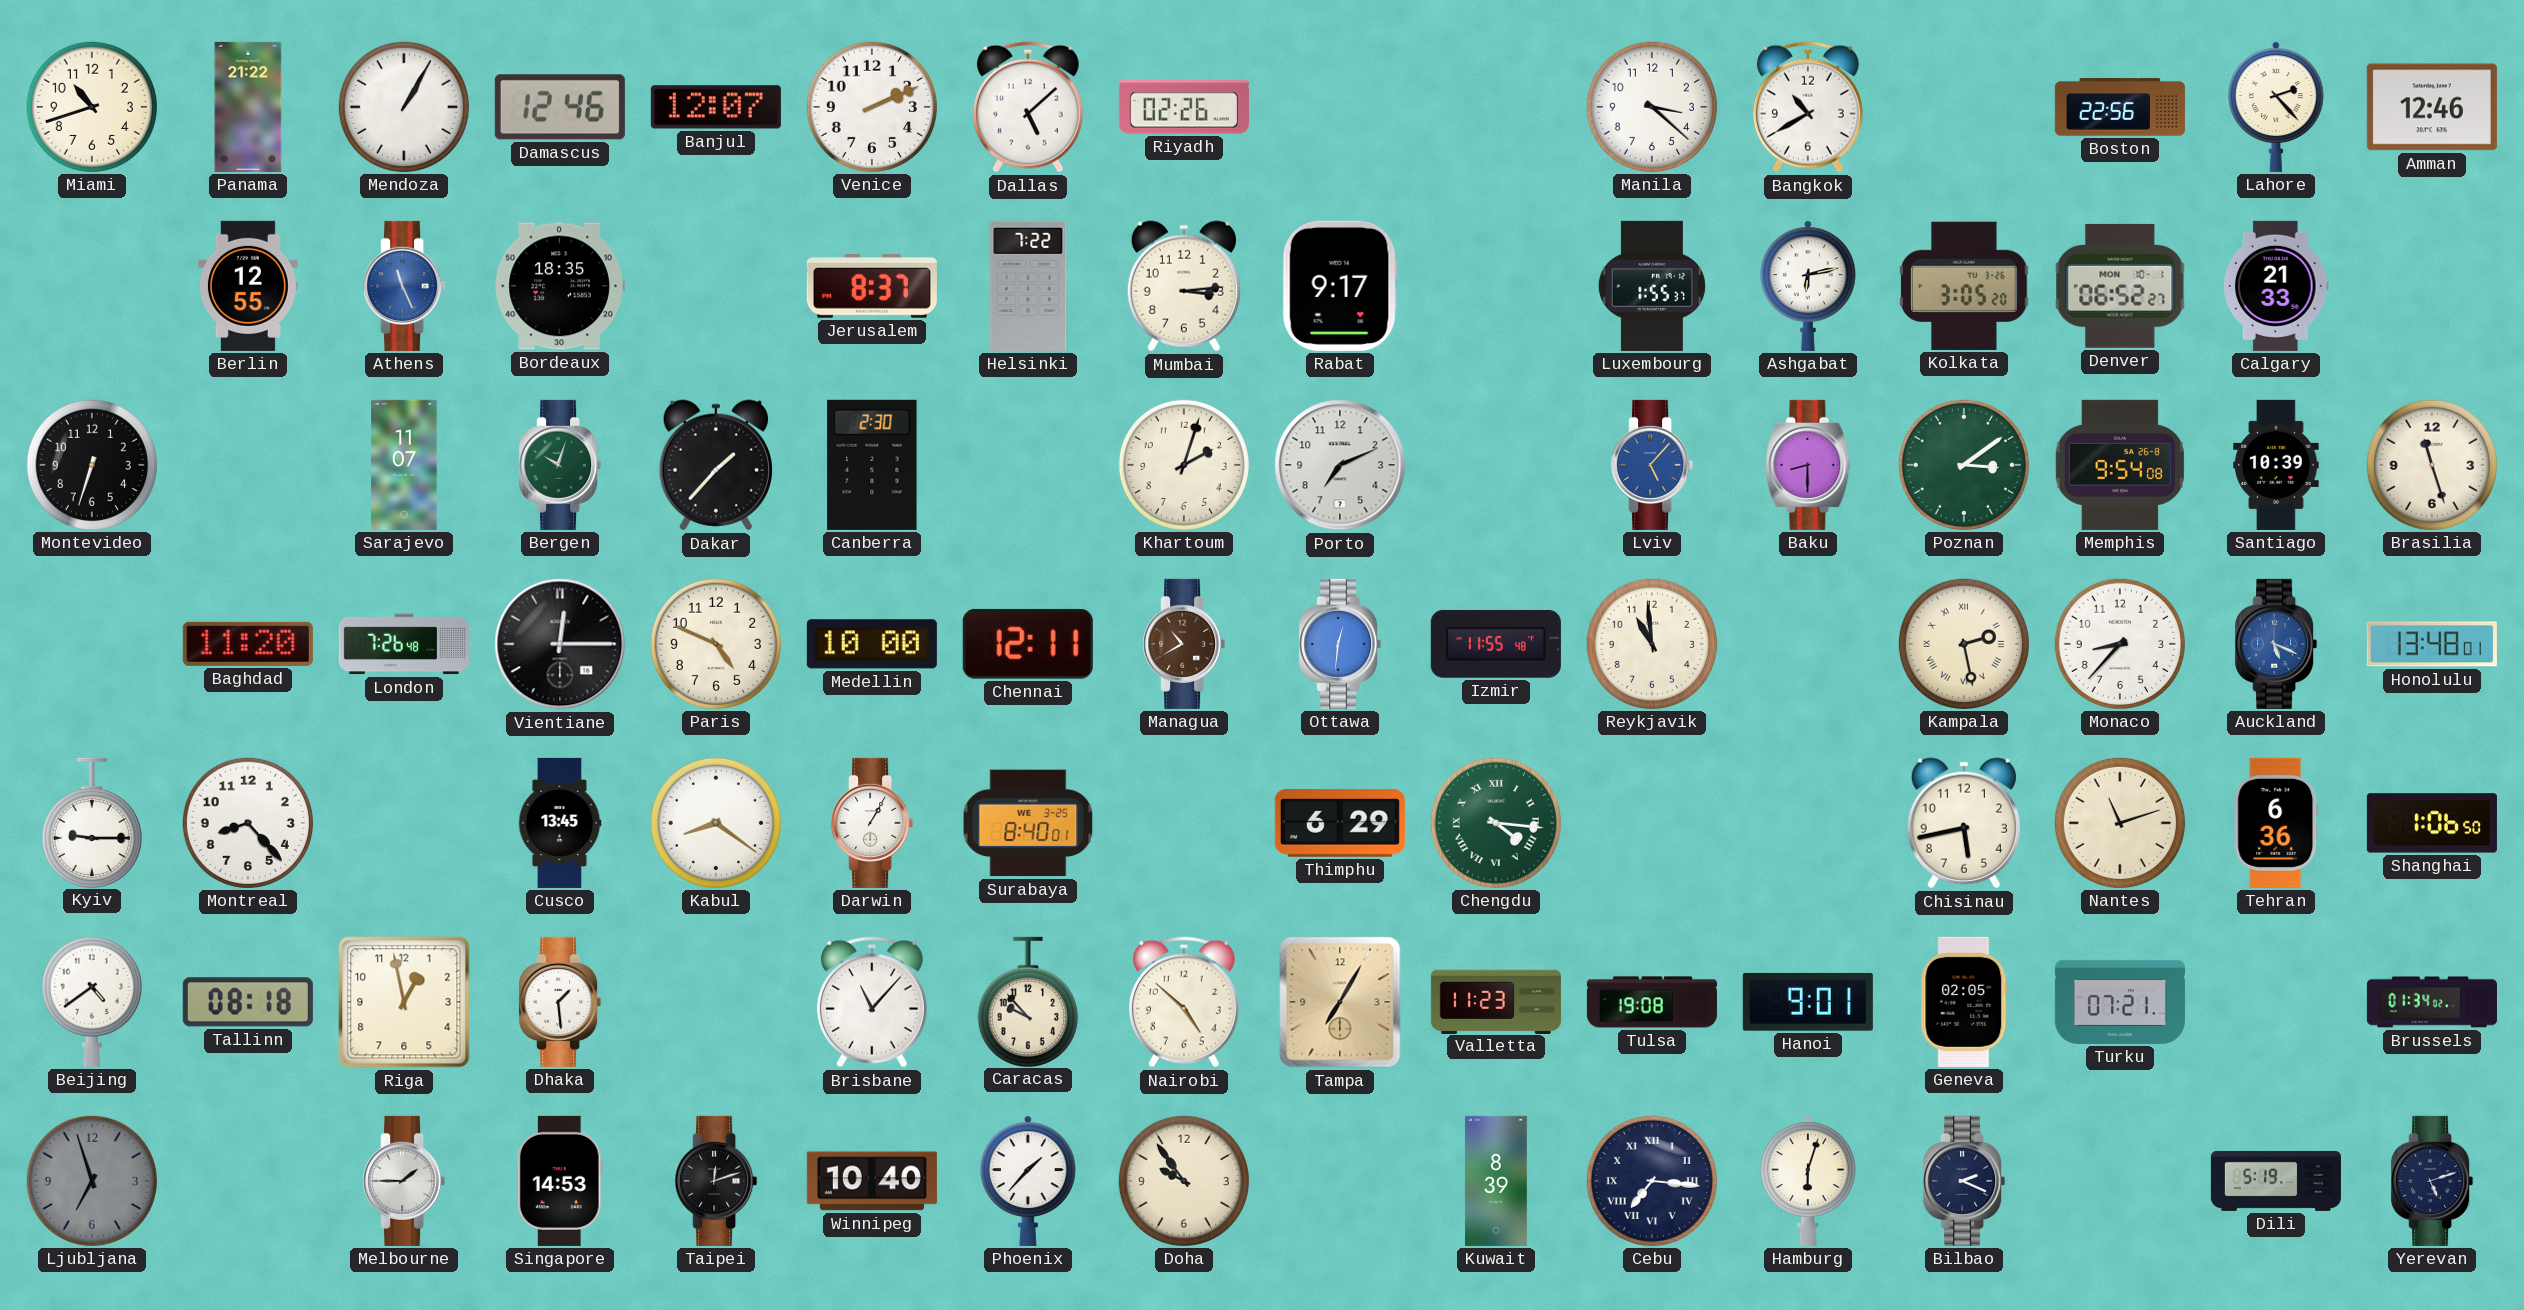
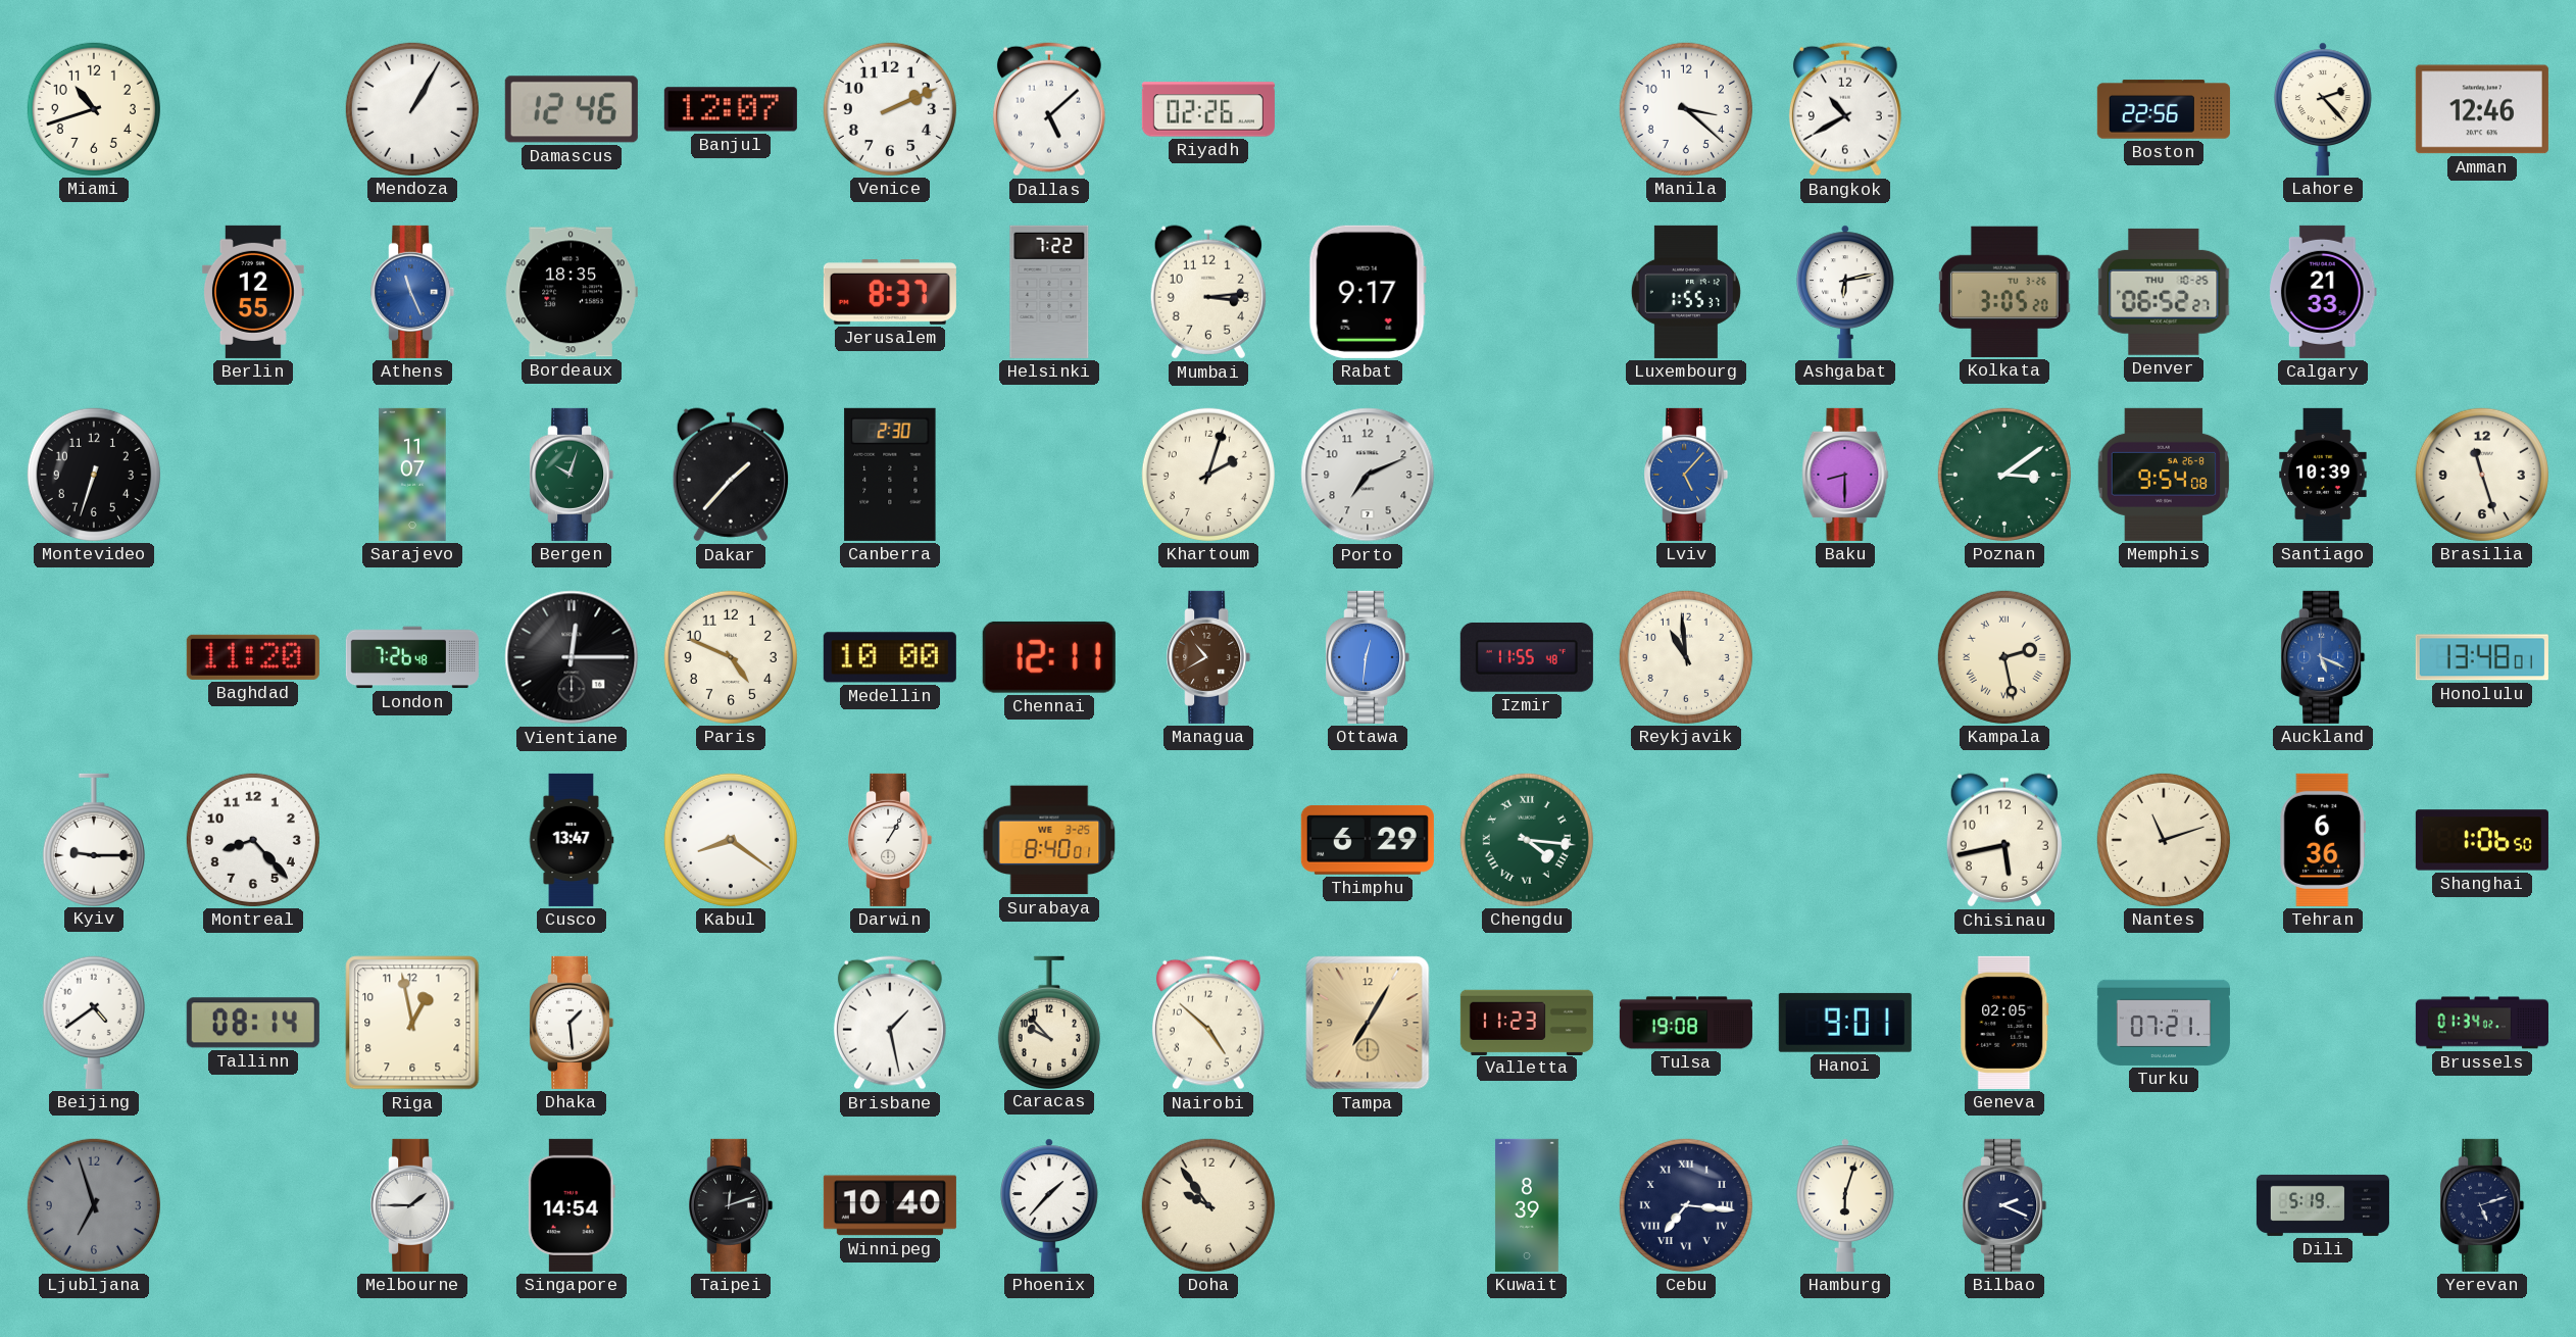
Panama: 21:22 -> none (248, 107)
Denver date: MON 10-1 -> THU 10-25 (2164, 292)
Monaco: 8:37 -> none (2120, 644)
Cusco: 13:45 -> 13:47 (572, 840)
Tallinn: 08:18 -> 08:14 (253, 1023)
Brisbane: 11:07 -> 1:28 (890, 1023)
Singapore: 14:53 -> 14:54 (572, 1205)
